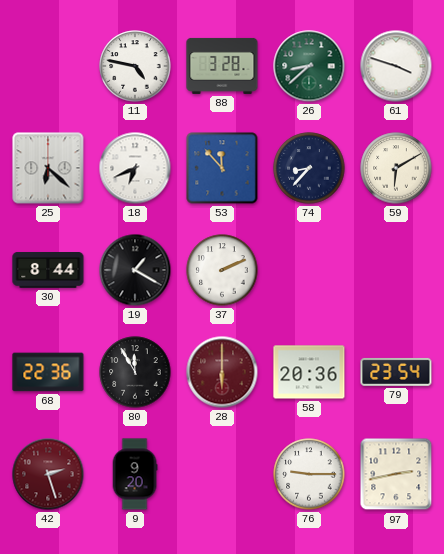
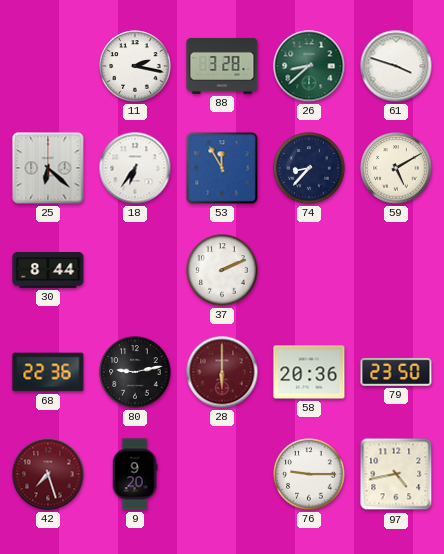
11: 4:47 -> 2:17 (135, 66)
18: 6:41 -> 6:36 (135, 168)
53: 11:53 -> 11:55 (222, 168)
59: 6:10 -> 5:10 (396, 168)
19: 1:20 -> none (135, 270)
80: 11:55 -> 9:13 (135, 372)
79: 23:54 -> 23:50 (396, 372)
42: 2:27 -> 7:27 (48, 474)
97: 2:43 -> 4:43 (396, 474)
